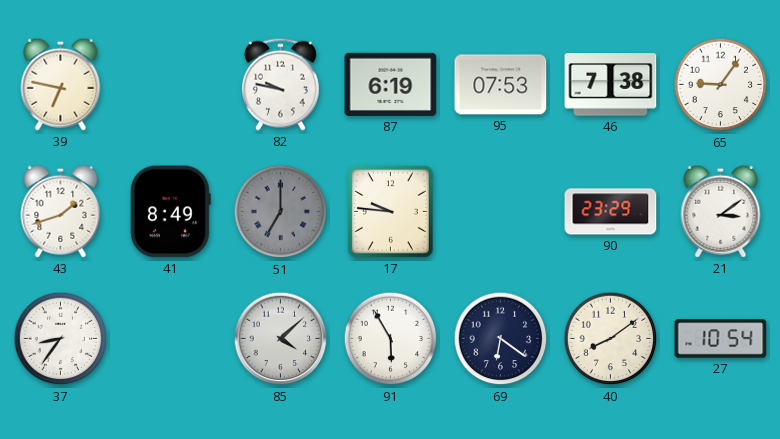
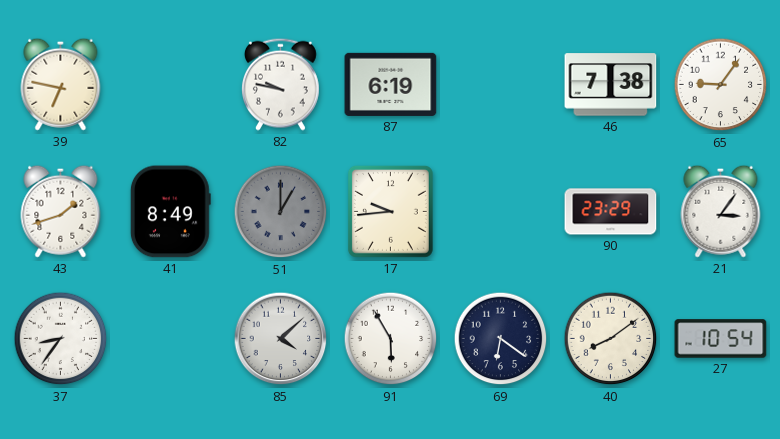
95: 07:53 -> none (501, 85)
51: 7:00 -> 1:00 (281, 212)
17: 9:46 -> 9:44 (390, 211)
21: 3:09 -> 3:06 (721, 211)
